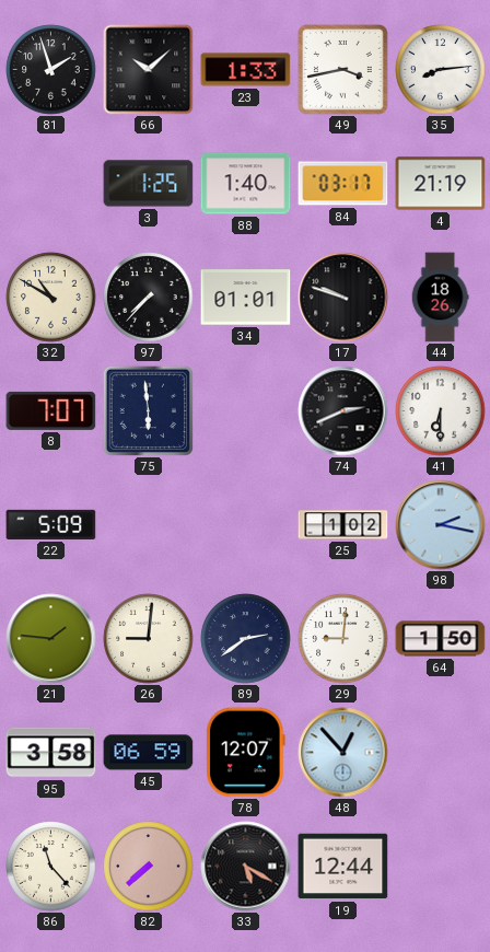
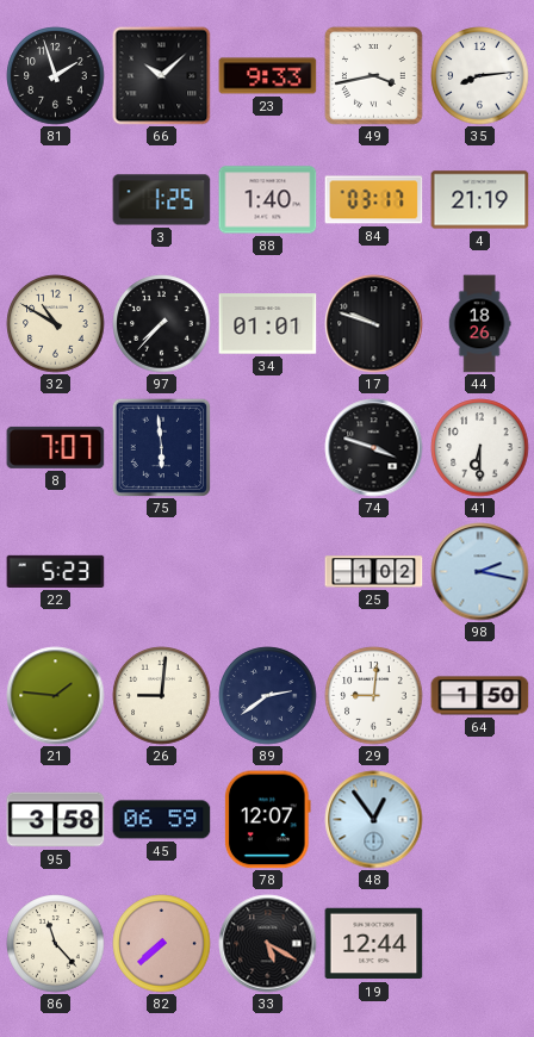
23: 1:33 -> 9:33 (268, 76)
74: 2:41 -> 3:48 (374, 448)
22: 5:09 -> 5:23 (56, 571)
48: 12:53 -> 12:54 (374, 820)
